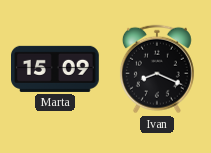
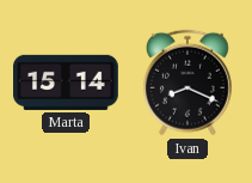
Marta: 15:09 -> 15:14 (67, 83)
